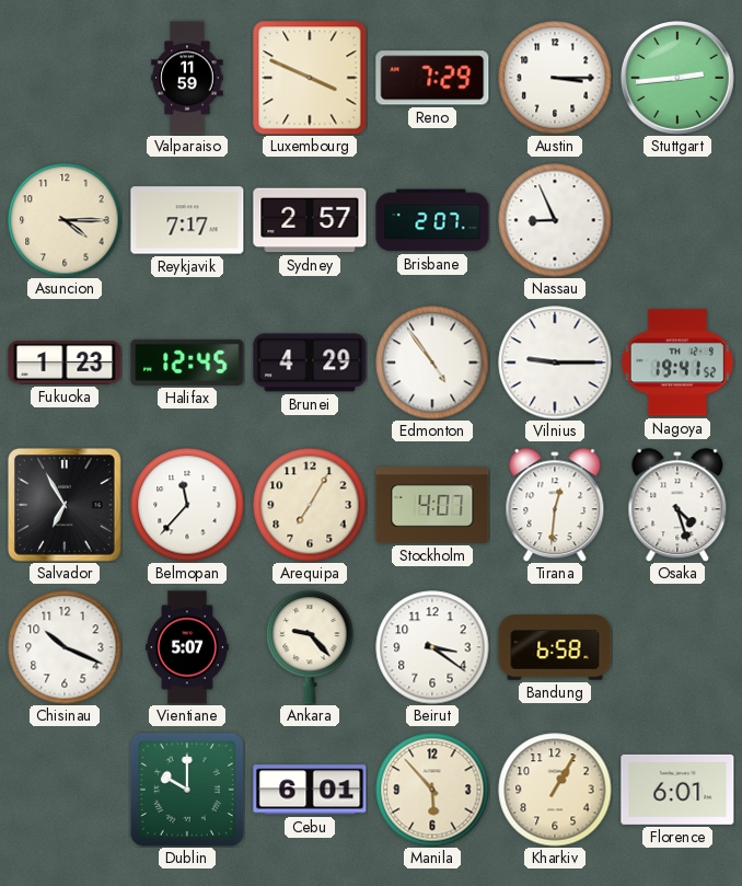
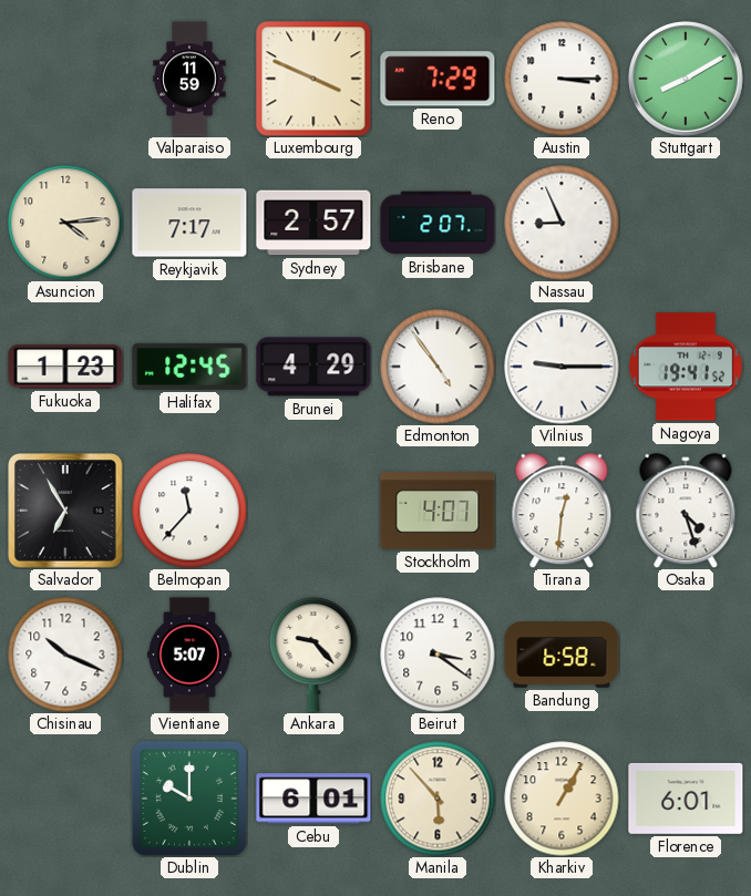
Stuttgart: 2:44 -> 8:10 (687, 80)
Asuncion: 4:15 -> 4:14 (65, 223)
Arequipa: 7:05 -> none (310, 505)
